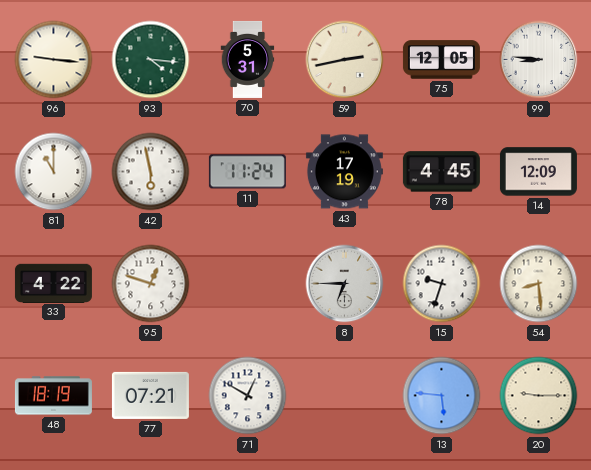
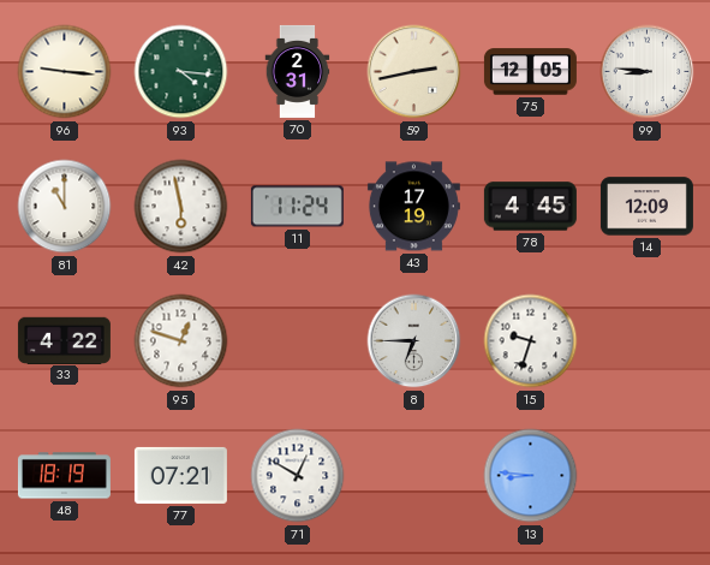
70: 5:31 -> 2:31 (298, 71)
54: 8:29 -> none (539, 284)
13: 5:46 -> 8:46 (531, 476)
20: 9:15 -> none (539, 396)
